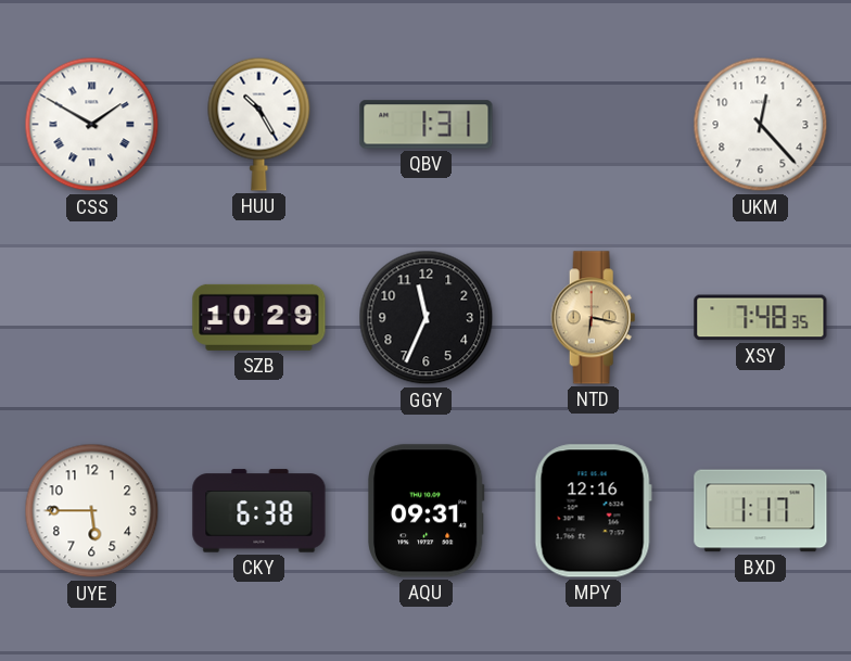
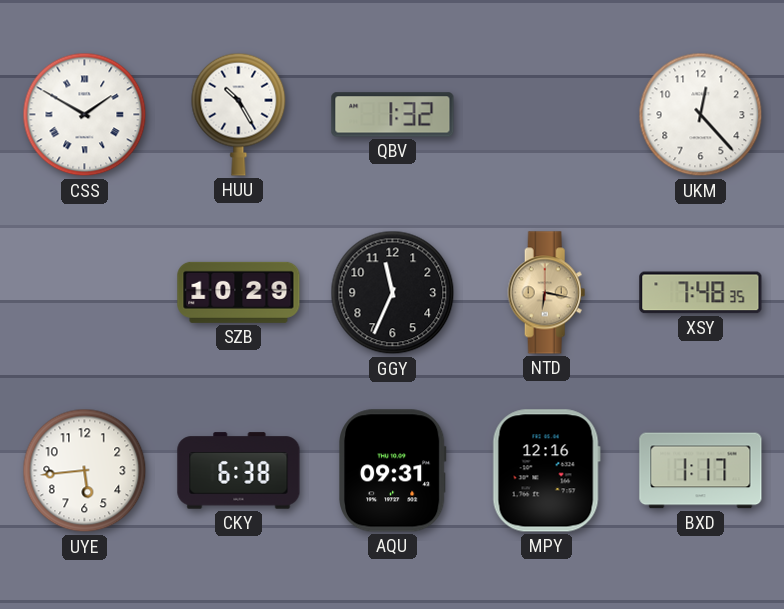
QBV: 1:31 -> 1:32 (393, 115)
UYE: 5:45 -> 5:44 (85, 471)
